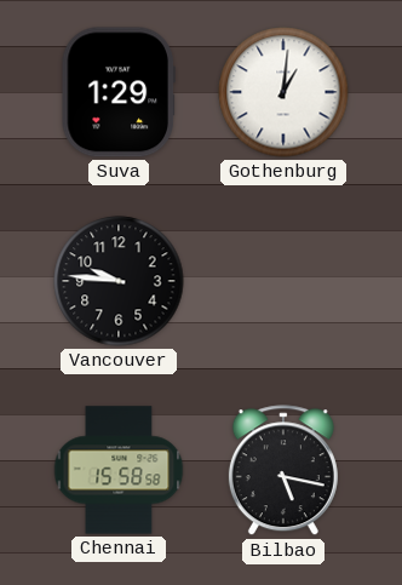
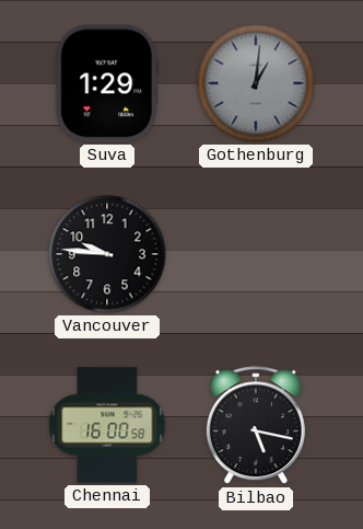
Gothenburg dial: white -> grey (256, 83)
Chennai: 15:58 -> 16:00 (107, 425)
